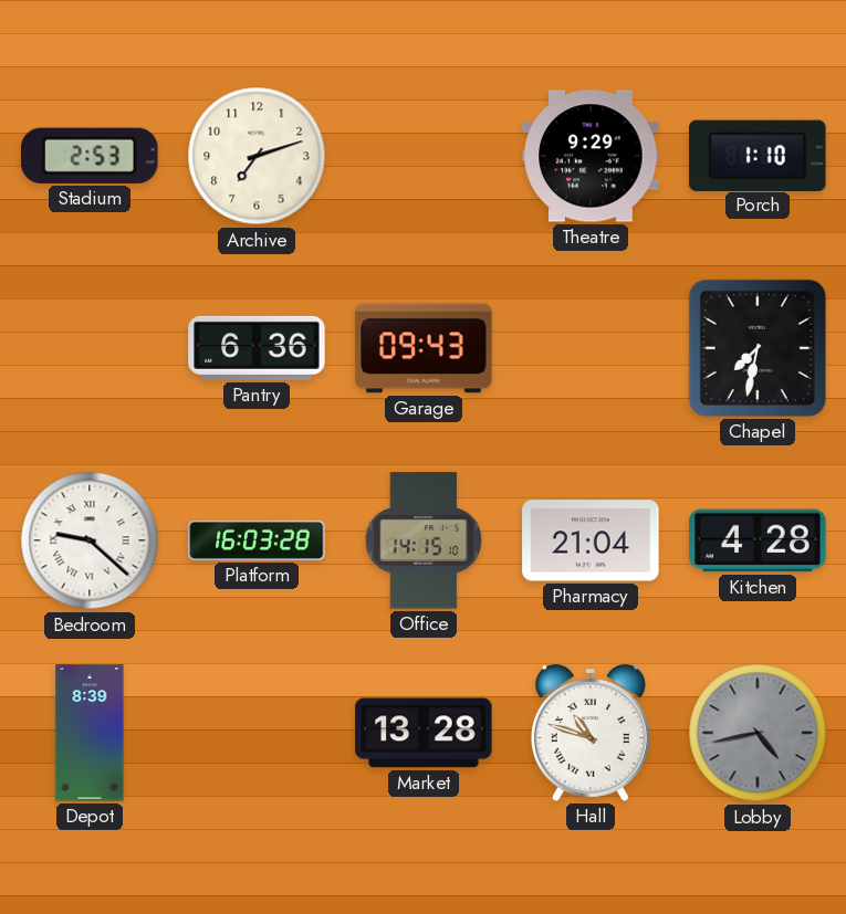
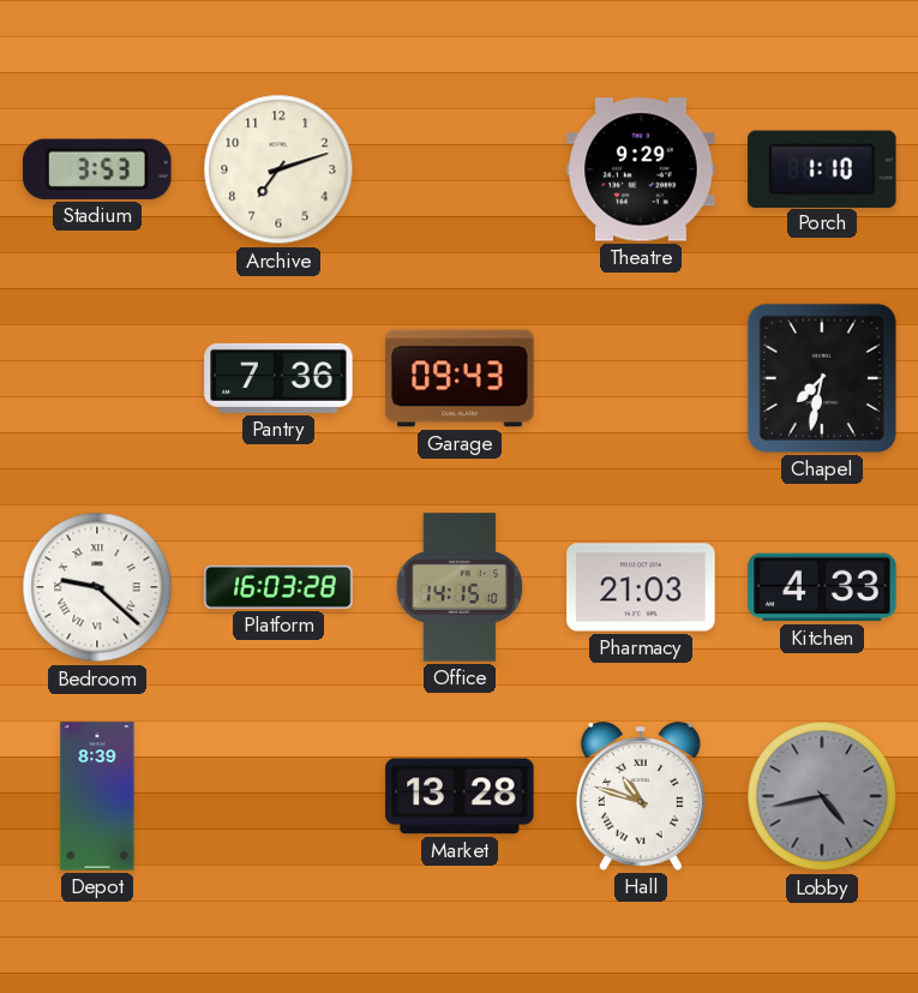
Stadium: 2:53 -> 3:53 (97, 169)
Pantry: 6:36 -> 7:36 (278, 378)
Pharmacy: 21:04 -> 21:03 (641, 587)
Kitchen: 4:28 -> 4:33 (822, 587)
